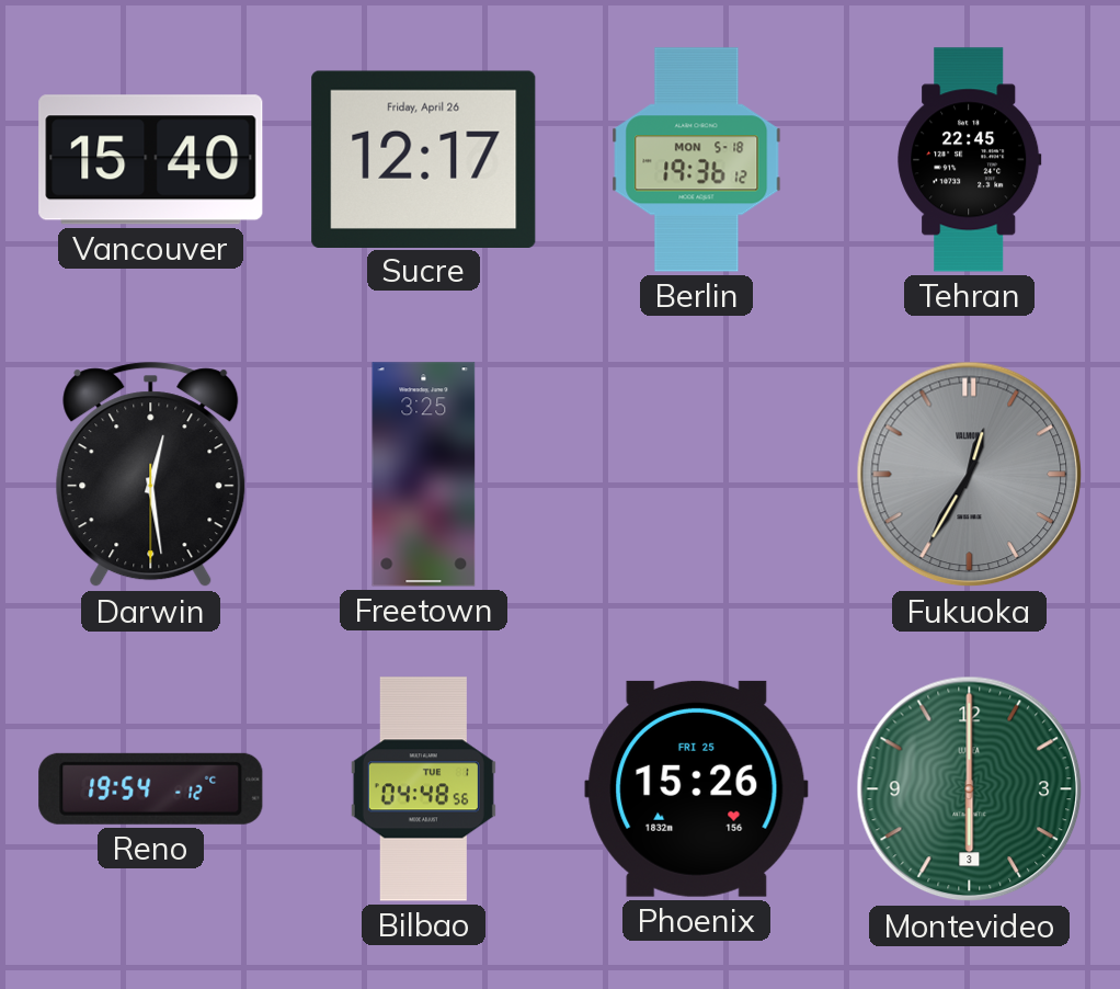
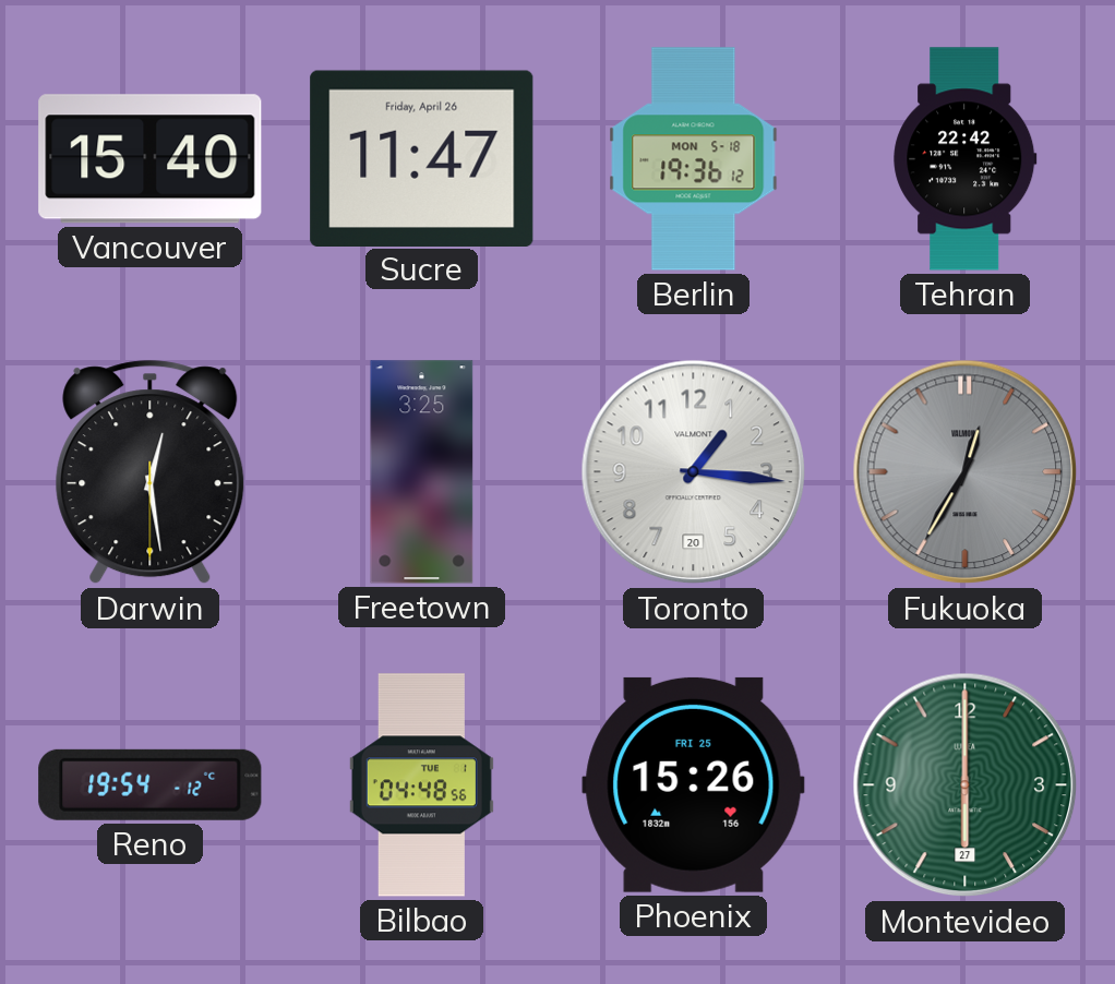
Sucre: 12:17 -> 11:47 (422, 158)
Tehran: 22:45 -> 22:42 (966, 159)
Toronto: none -> 1:16 (694, 472)
Montevideo date: 3 -> 27 (966, 785)
